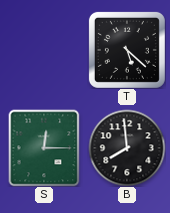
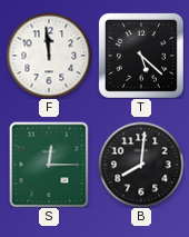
F: none -> 11:59 (49, 56)
B: 7:59 -> 8:01 (141, 165)
